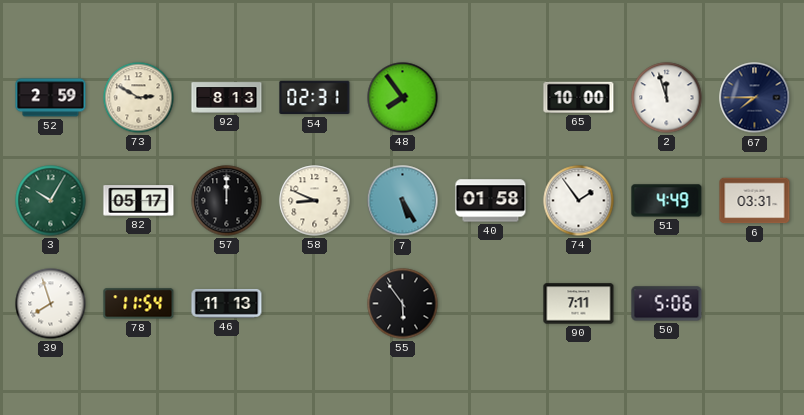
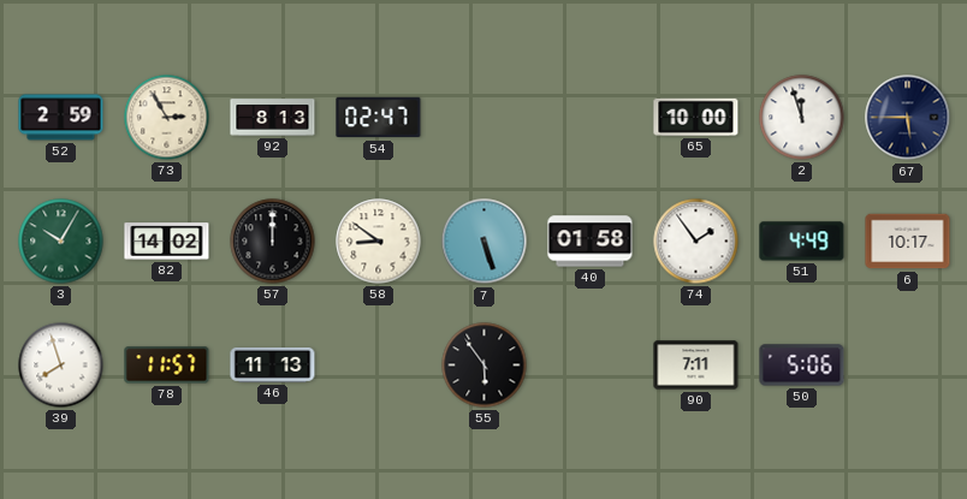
73: 2:50 -> 2:55 (167, 118)
54: 02:31 -> 02:47 (379, 118)
48: 7:54 -> none (403, 98)
67: 7:45 -> 5:45 (908, 118)
82: 05:17 -> 14:02 (167, 242)
58: 8:49 -> 8:51 (379, 242)
7: 5:25 -> 5:27 (485, 242)
6: 03:31 -> 10:17 (908, 242)
78: 11:54 -> 11:57 (167, 366)
